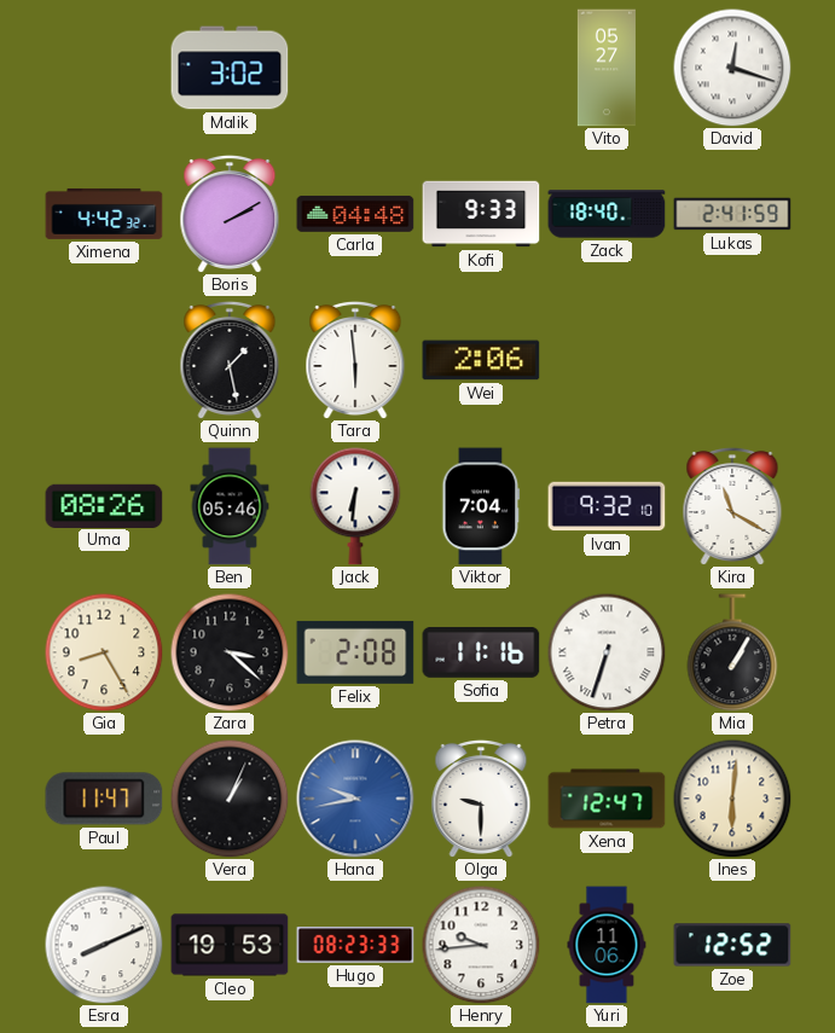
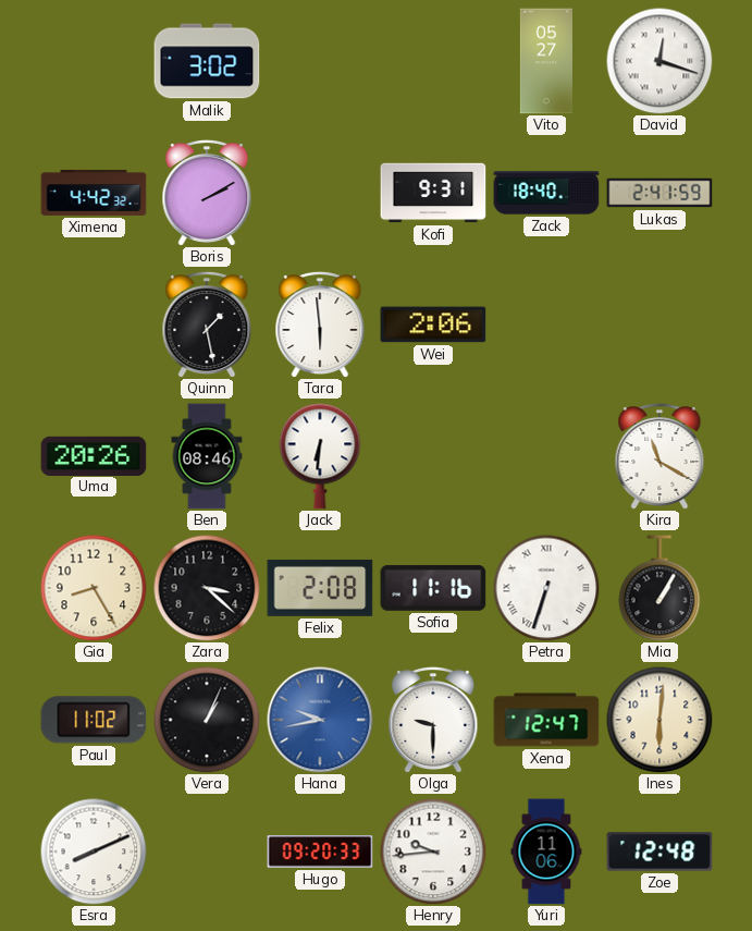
Carla: 04:48 -> none (355, 214)
Kofi: 9:33 -> 9:31 (433, 193)
Uma: 08:26 -> 20:26 (94, 455)
Ben: 05:46 -> 08:46 (207, 456)
Viktor: 7:04 -> none (481, 506)
Ivan: 9:32 -> none (607, 506)
Paul: 11:47 -> 11:02 (94, 720)
Cleo: 19:53 -> none (230, 945)
Hugo: 08:23 -> 09:20 (320, 852)
Zoe: 12:52 -> 12:48 (659, 852)
